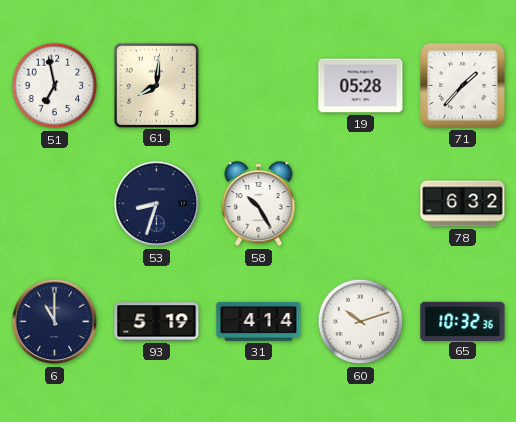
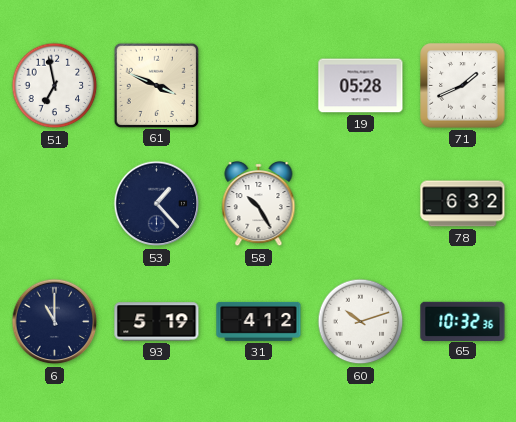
61: 8:01 -> 3:49 (156, 85)
71: 1:37 -> 1:41 (463, 86)
53: 8:33 -> 1:23 (157, 204)
31: 4:14 -> 4:12 (259, 321)
